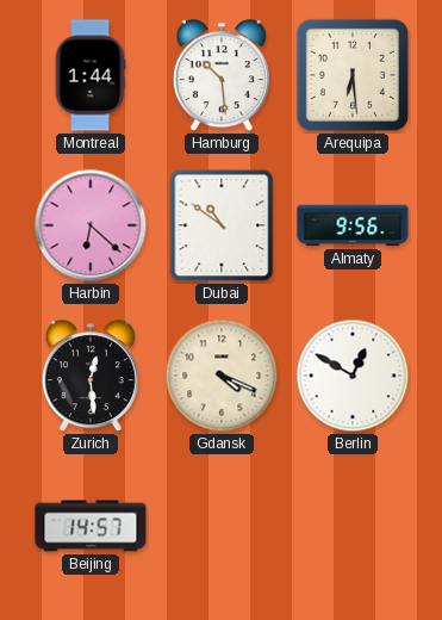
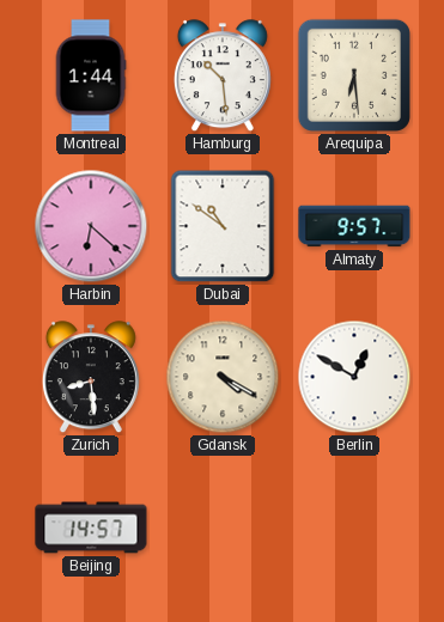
Almaty: 9:56 -> 9:57 (354, 226)
Zurich: 12:29 -> 8:29 (91, 378)
Gdansk: 4:19 -> 4:20 (223, 377)
